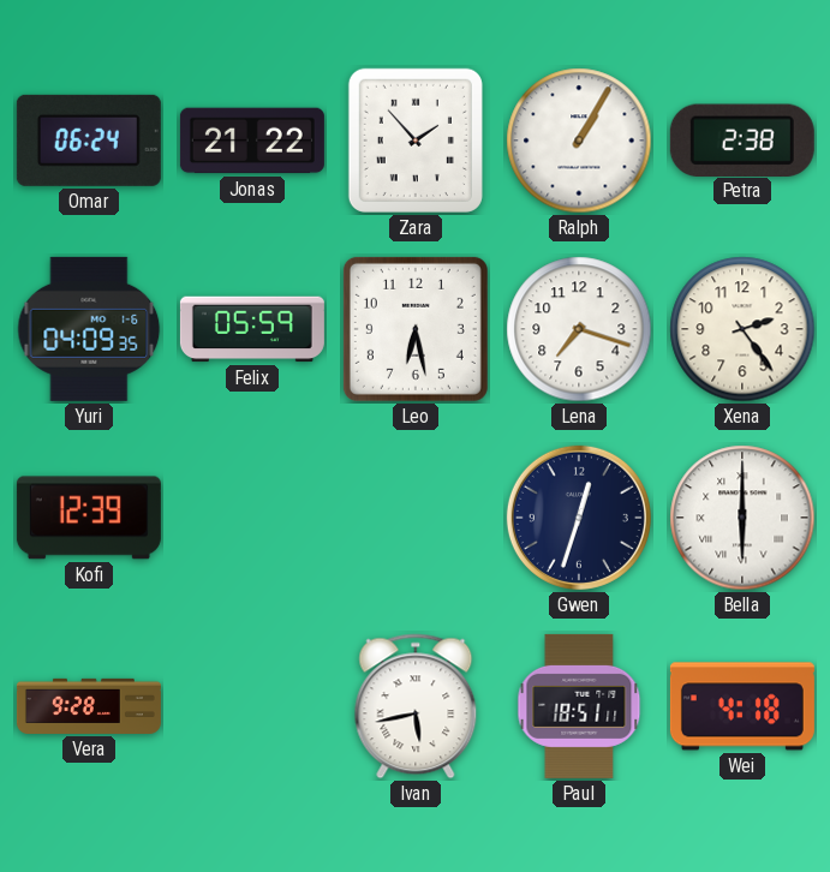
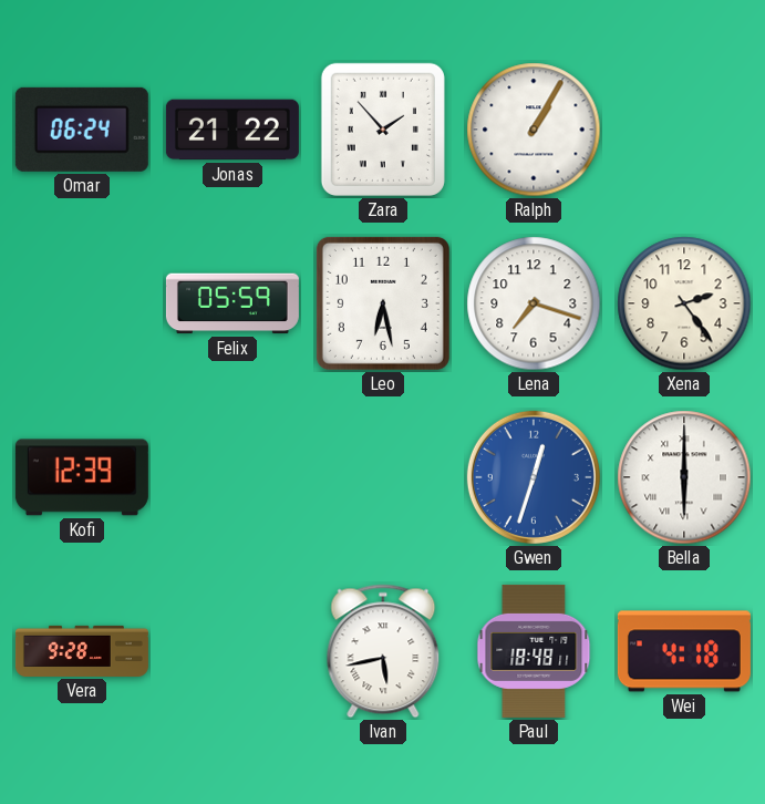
Petra: 2:38 -> none (742, 139)
Yuri: 04:09 -> none (89, 329)
Gwen dial: navy -> blue (534, 477)
Paul: 18:51 -> 18:48 (534, 651)
